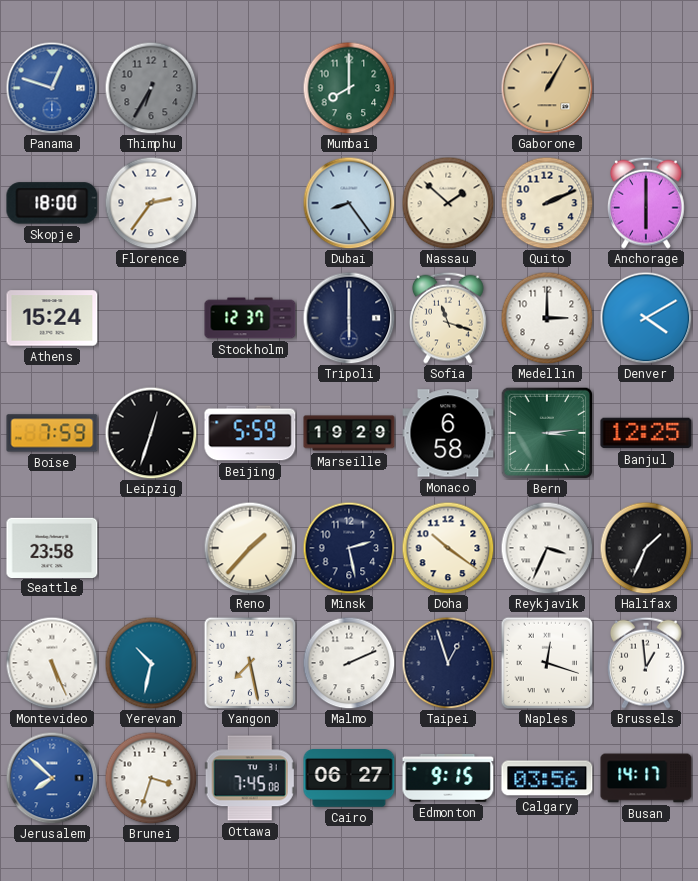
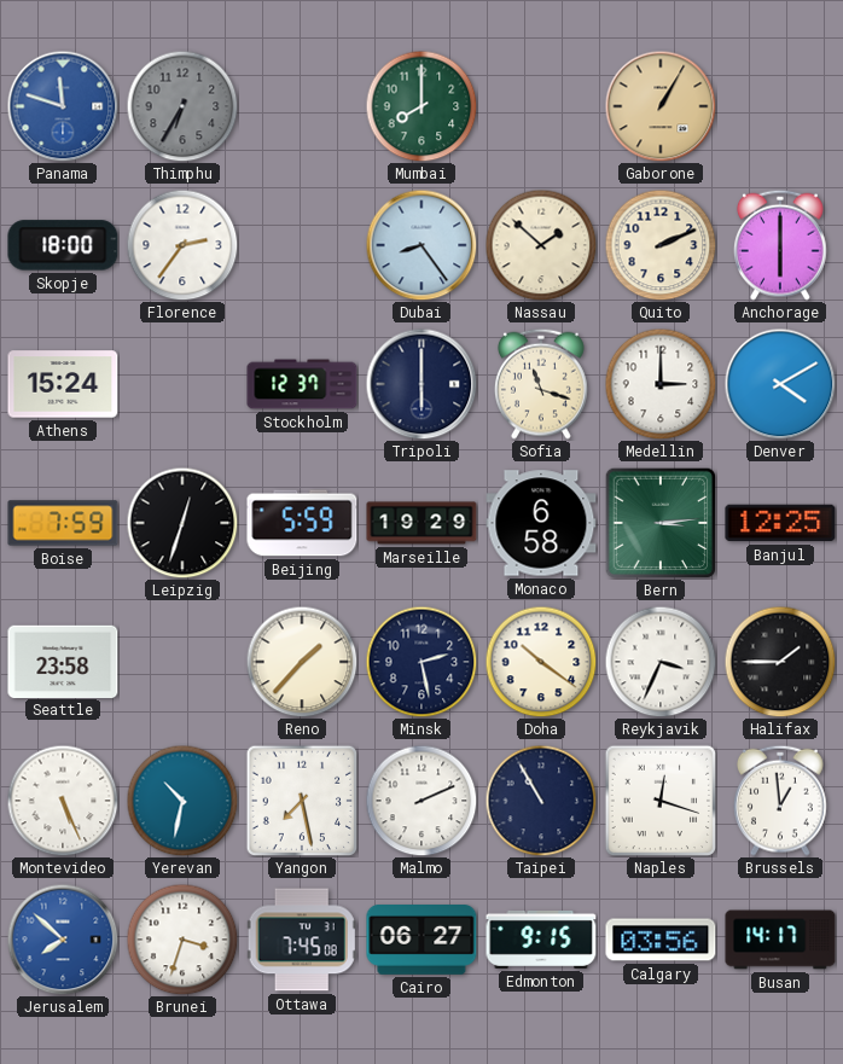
Panama: 12:48 -> 11:48 (63, 106)
Halifax: 1:34 -> 1:45 (780, 662)
Taipei: 12:57 -> 10:55 (541, 801)
